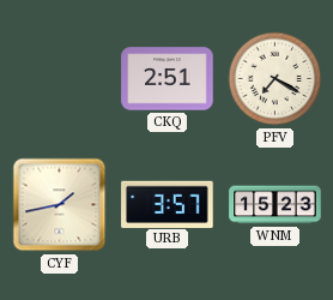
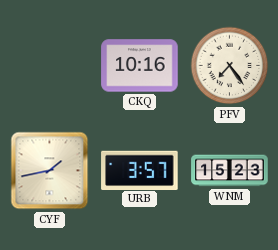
CKQ: 2:51 -> 10:16 (140, 66)
PFV: 7:20 -> 7:24 (230, 66)
